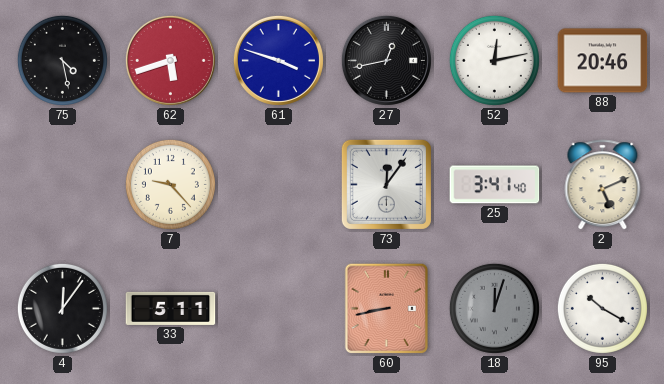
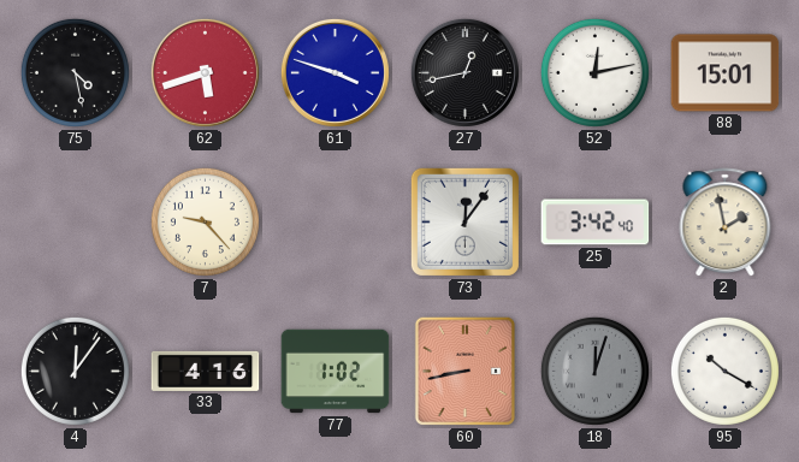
88: 20:46 -> 15:01 (726, 73)
25: 3:41 -> 3:42 (596, 223)
2: 5:11 -> 1:58 (726, 223)
33: 5:11 -> 4:16 (206, 371)
77: none -> 1:02 (336, 372)
